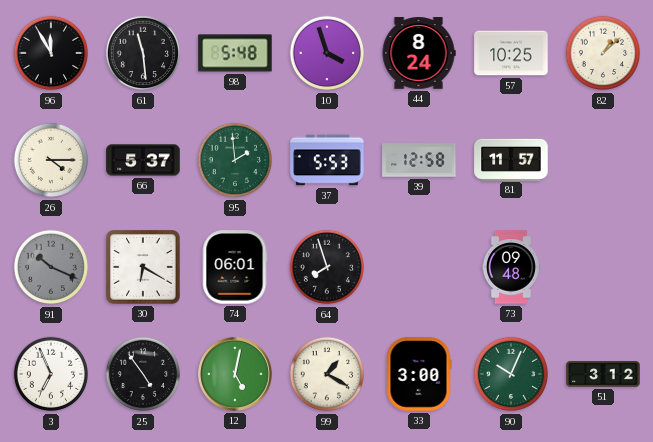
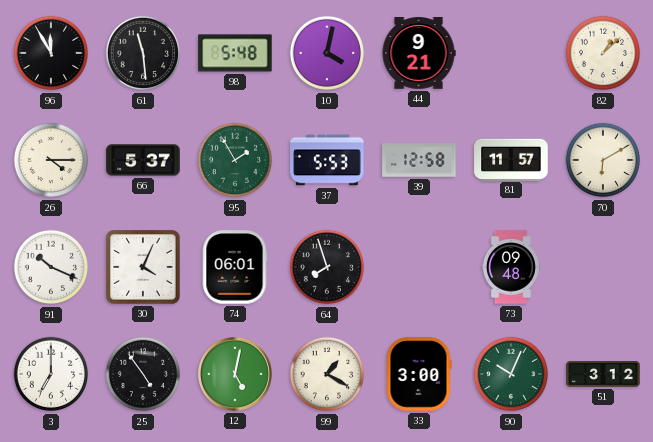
10: 3:57 -> 4:02 (327, 53)
44: 8:24 -> 9:21 (419, 53)
57: 10:25 -> none (511, 53)
95: 1:59 -> 1:55 (235, 160)
70: none -> 6:10 (603, 160)
91 dial: grey -> white (51, 267)
30: 6:20 -> 4:04 (143, 267)
3: 6:56 -> 7:00 (51, 374)
